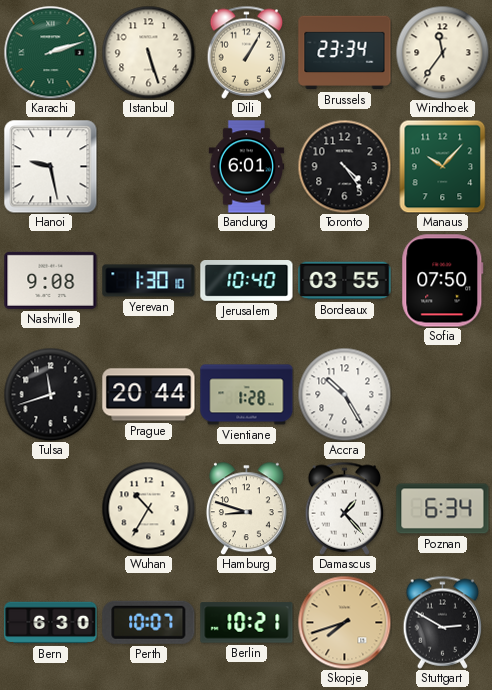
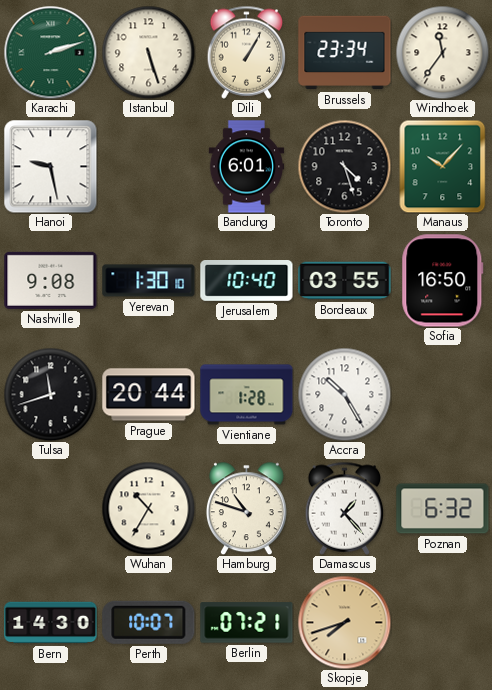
Toronto: 4:24 -> 4:27 (344, 166)
Sofia: 07:50 -> 16:50 (443, 281)
Hamburg: 8:48 -> 10:48 (246, 508)
Poznan: 6:34 -> 6:32 (443, 509)
Bern: 6:30 -> 14:30 (51, 623)
Berlin: 10:21 -> 07:21 (247, 623)
Stuttgart: 2:50 -> none (443, 622)
